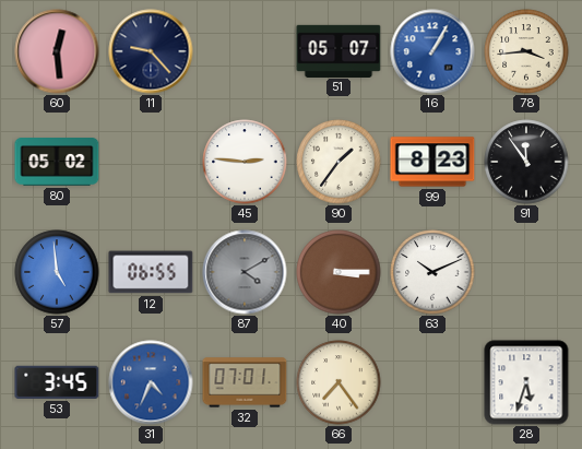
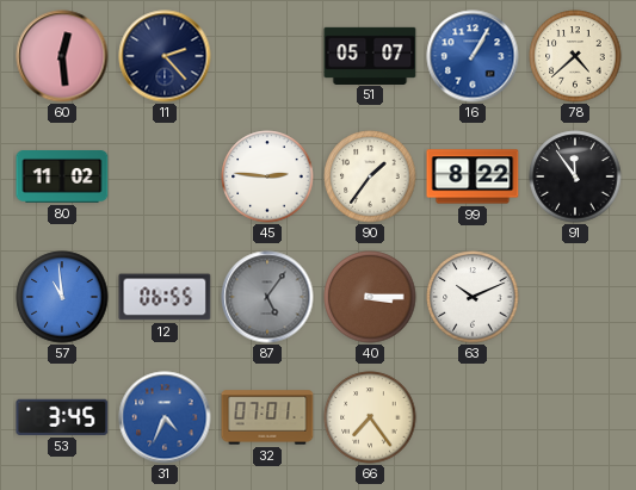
11: 9:23 -> 2:23 (165, 56)
78: 3:44 -> 4:38 (575, 56)
80: 05:02 -> 11:02 (62, 178)
99: 8:23 -> 8:22 (473, 176)
57: 4:59 -> 10:59 (62, 297)
87: 4:10 -> 5:06 (267, 297)
28: 5:33 -> none (526, 382)
